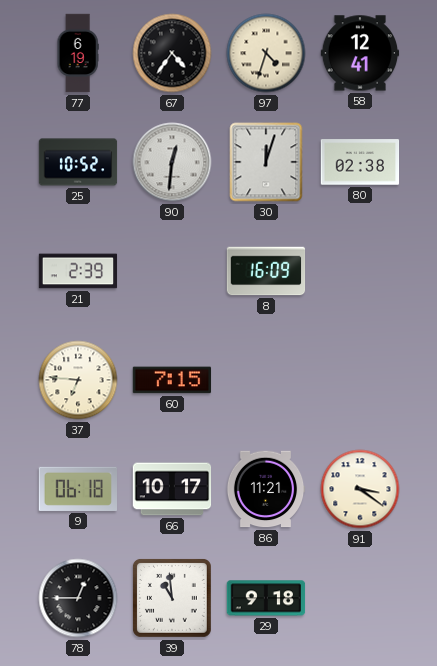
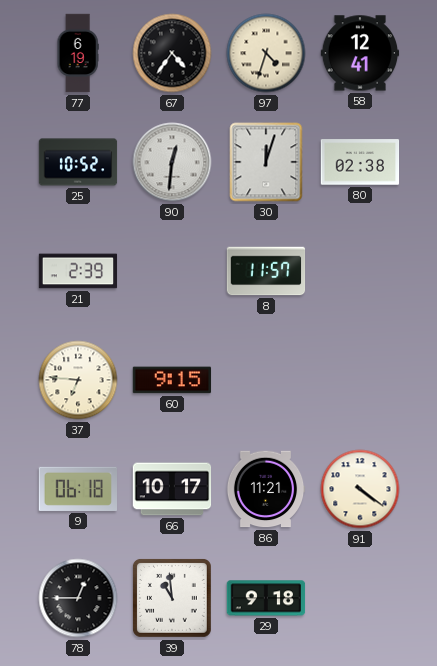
8: 16:09 -> 11:57 (266, 271)
60: 7:15 -> 9:15 (172, 380)
91: 3:21 -> 4:21 (360, 489)
